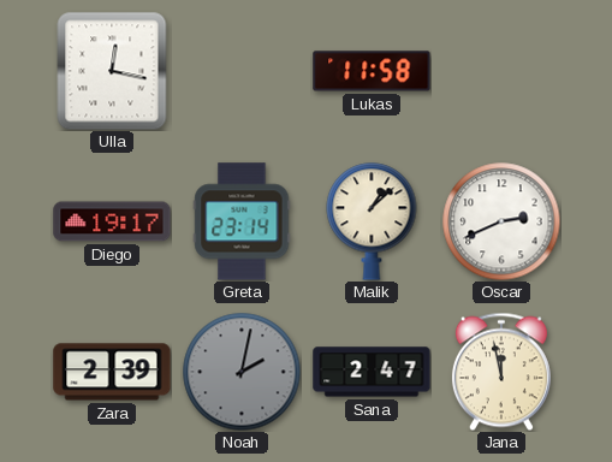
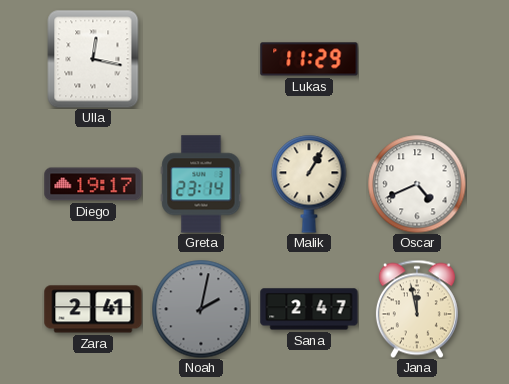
Lukas: 11:58 -> 11:29 (309, 59)
Malik: 1:08 -> 1:05 (309, 184)
Oscar: 2:41 -> 4:41 (417, 184)
Zara: 2:39 -> 2:41 (93, 309)
